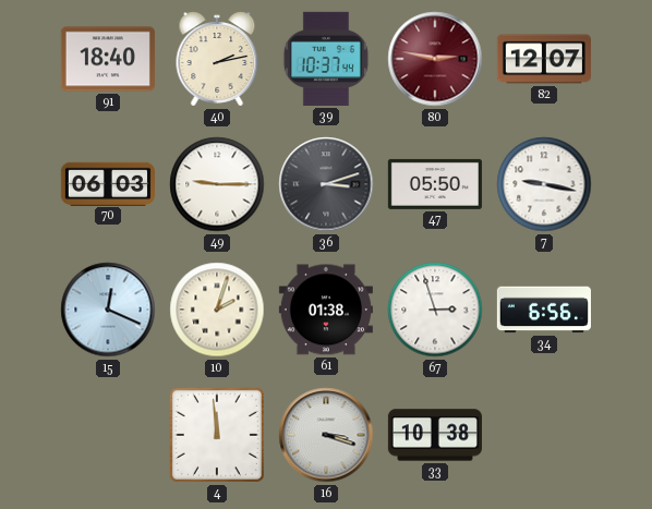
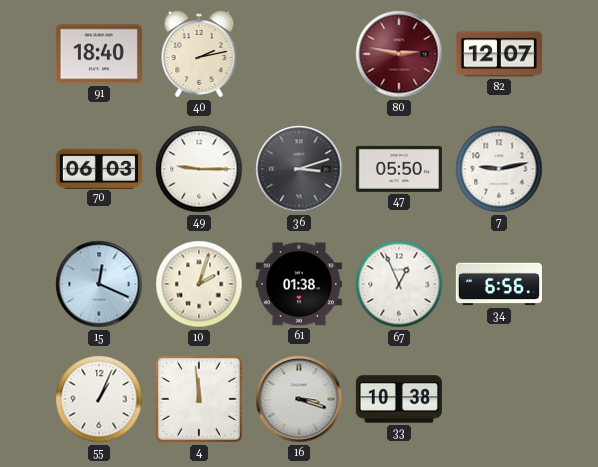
39: 10:37 -> none (326, 59)
7: 9:17 -> 9:13 (499, 169)
67: 2:57 -> 12:56 (399, 284)
55: none -> 1:04 (99, 399)
